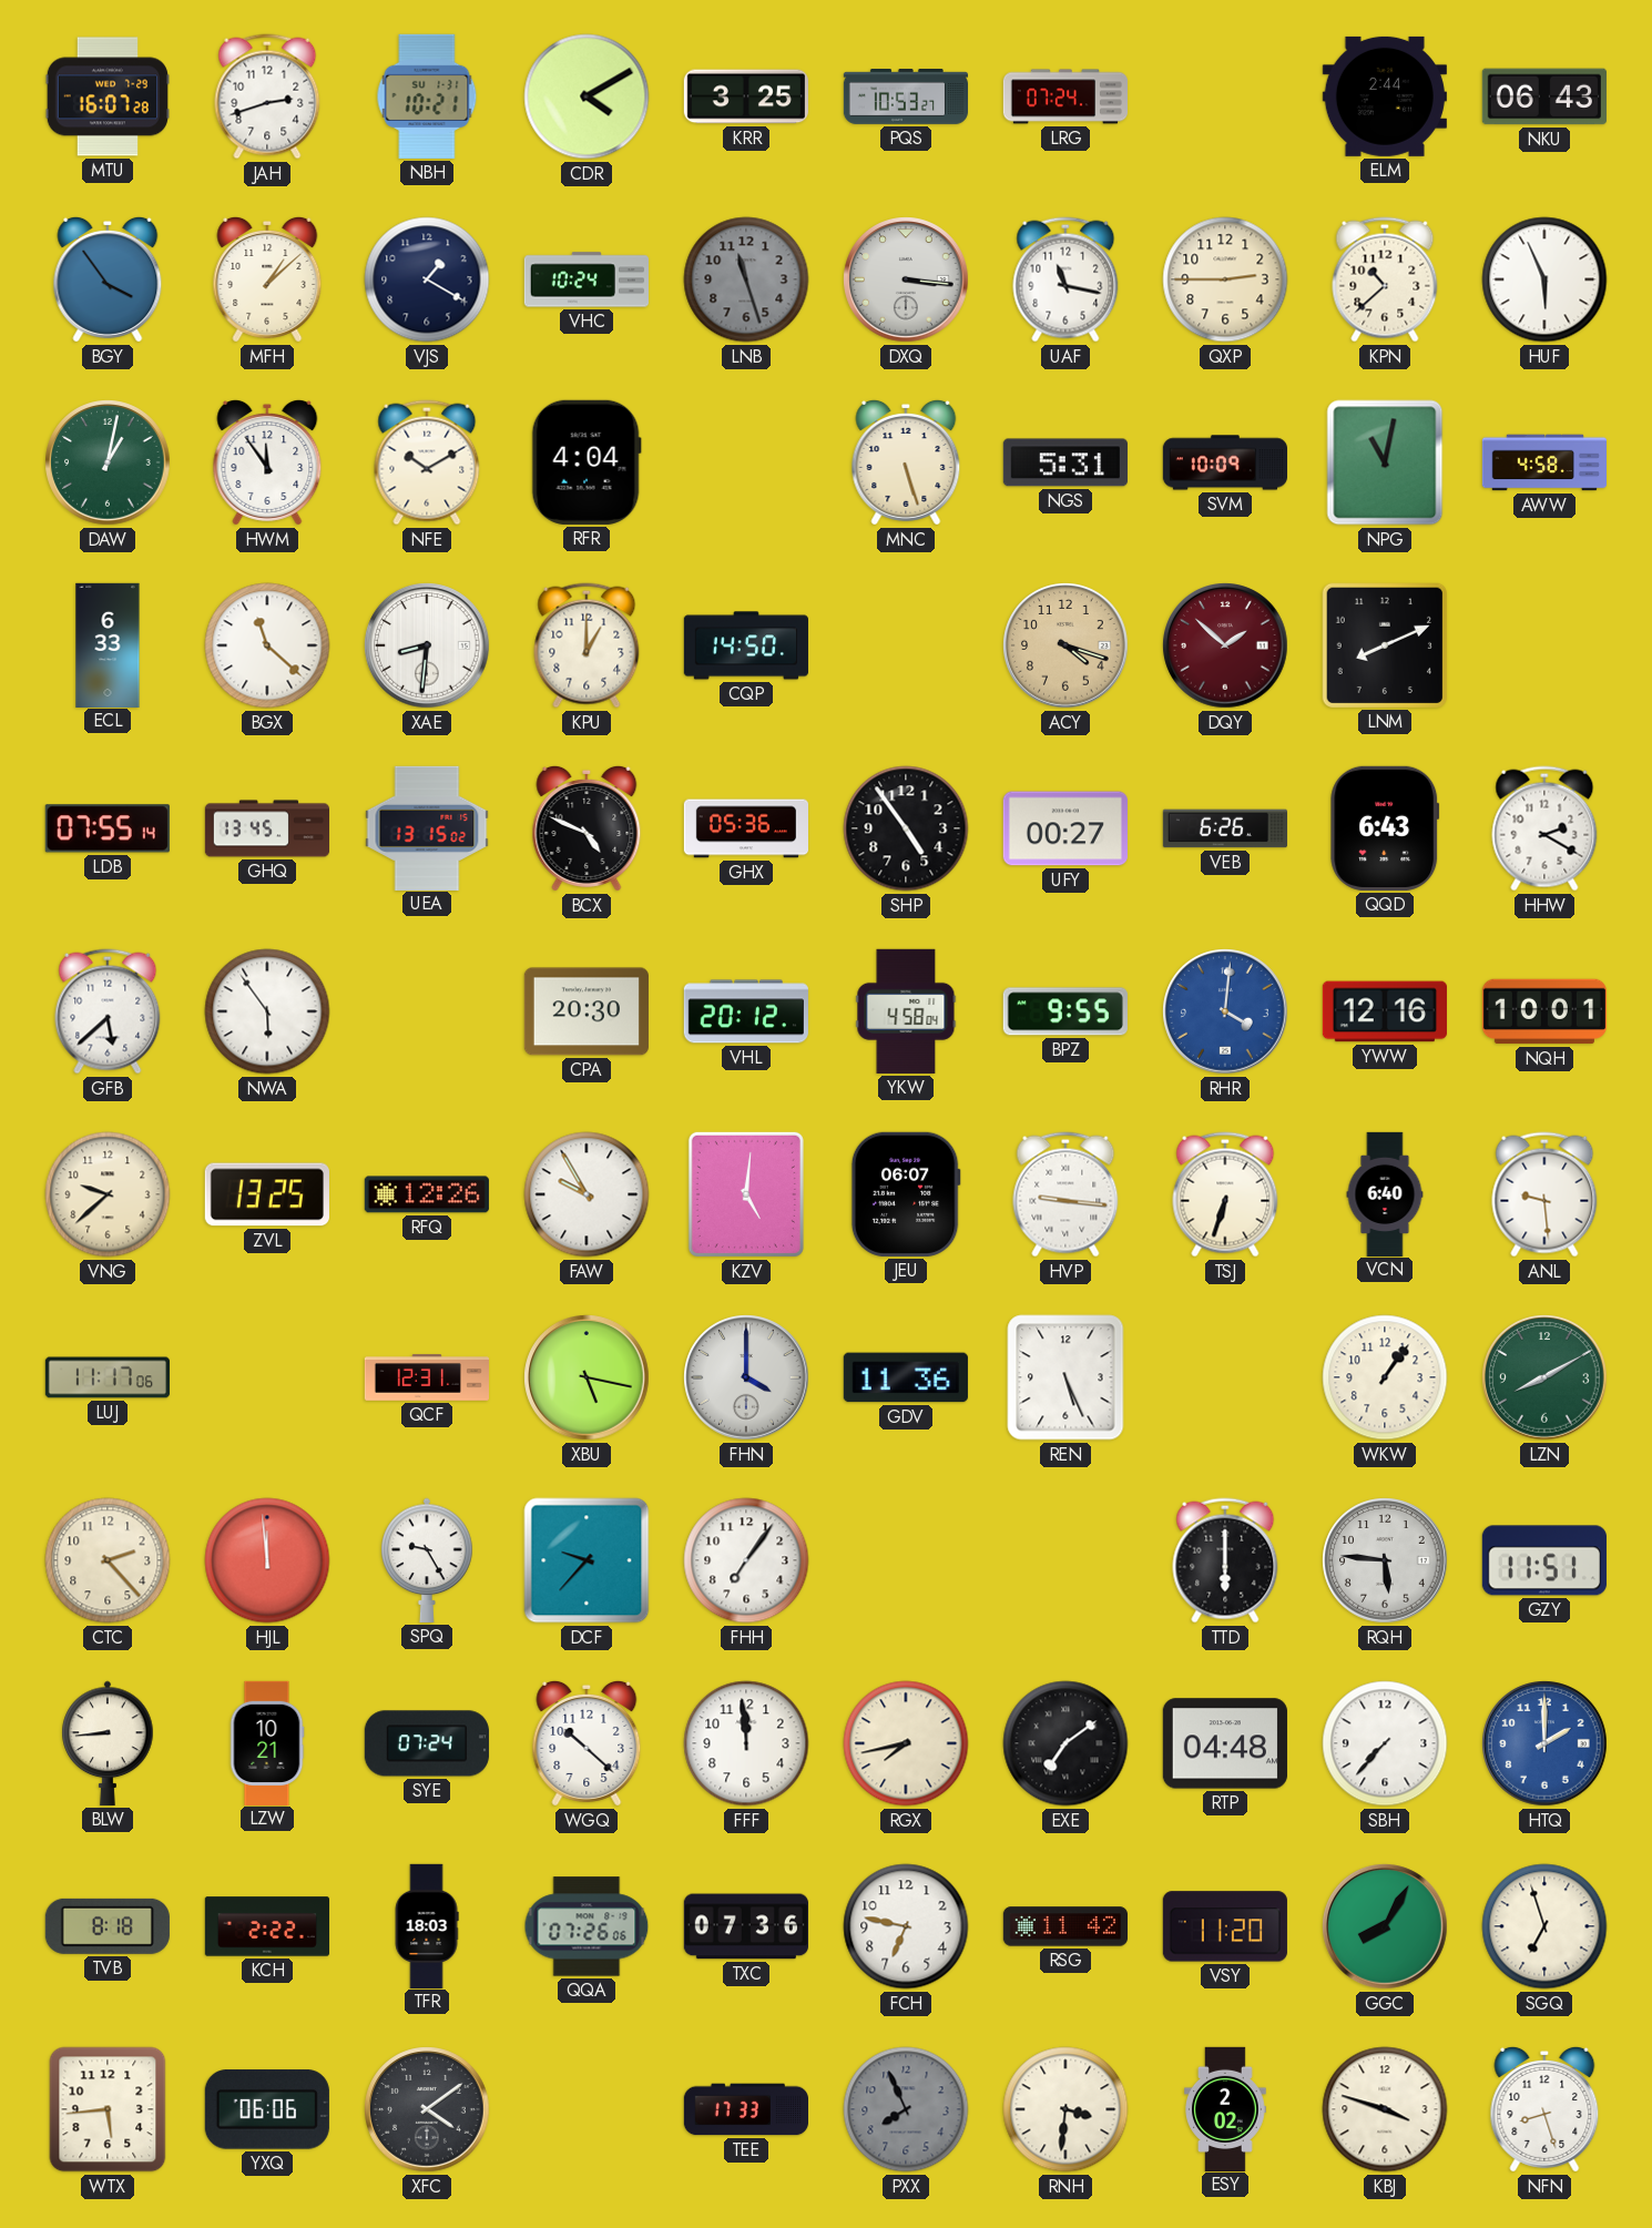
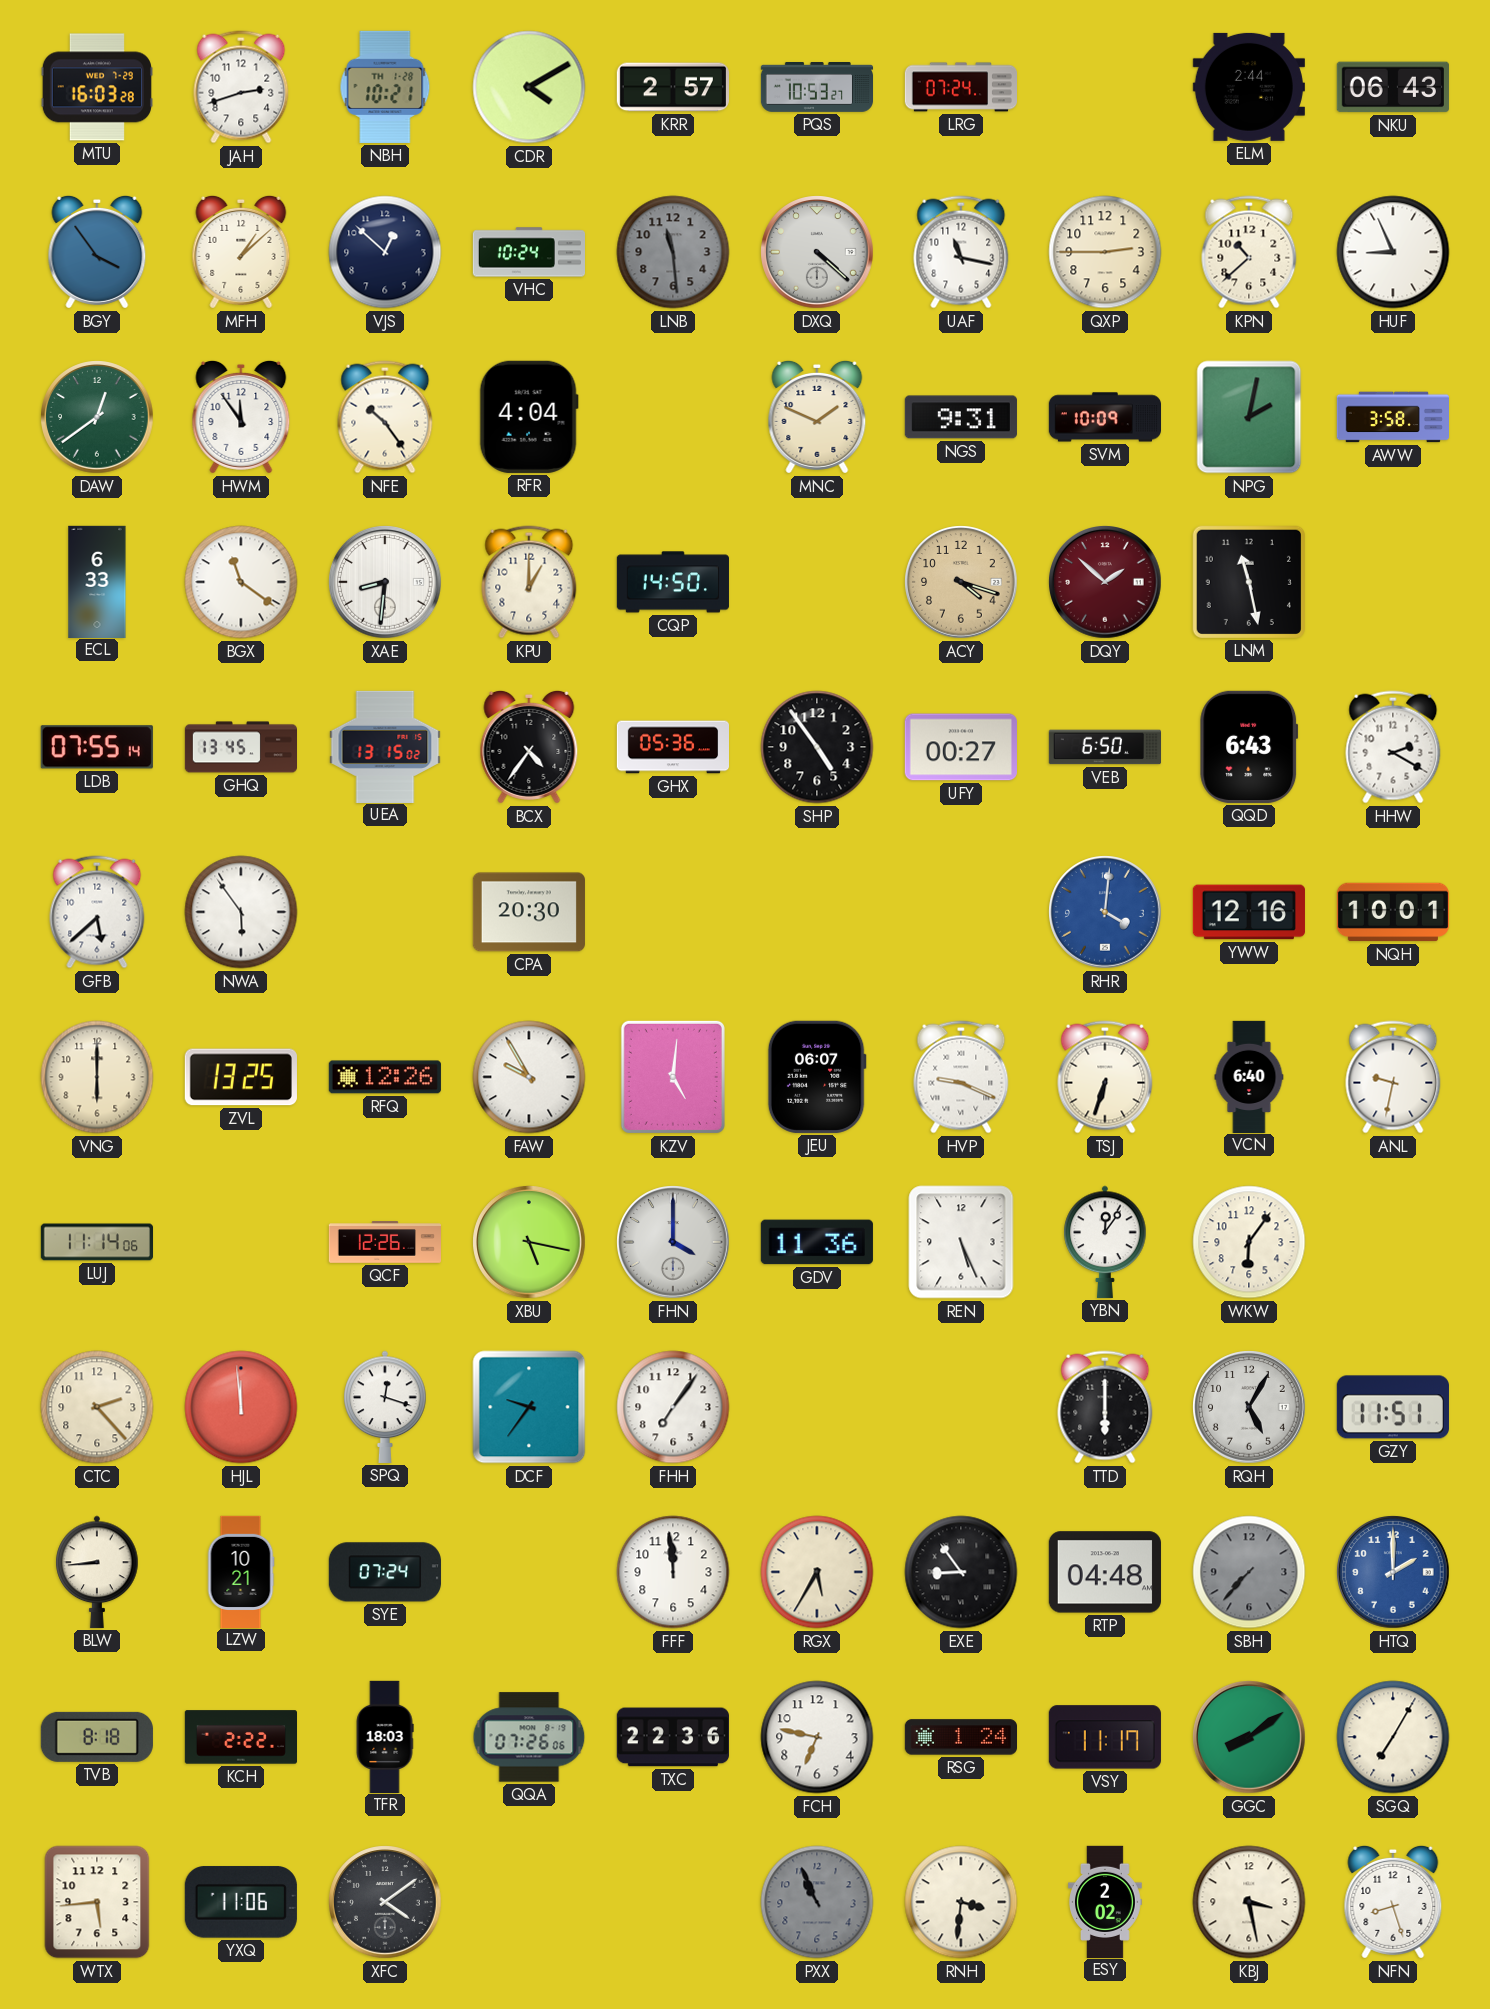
MTU: 16:07 -> 16:03 (97, 87)
NBH date: SU 1-31 -> TH 1-28 (385, 87)
KRR: 3:25 -> 2:57 (673, 87)
VJS: 1:20 -> 12:52 (385, 252)
LNB: 11:27 -> 11:29 (673, 252)
DXQ: 3:16 -> 4:22 (817, 252)
HUF: 5:56 -> 8:56 (1393, 252)
DAW: 1:02 -> 12:39 (97, 417)
NFE: 10:10 -> 10:24 (385, 417)
MNC: 5:27 -> 1:49 (817, 417)
NGS: 5:31 -> 9:31 (961, 417)
NPG: 11:02 -> 2:02 (1249, 417)
AWW: 4:58 -> 3:58 (1392, 417)
BGX: 11:22 -> 11:21 (241, 582)
LNM: 8:11 -> 11:28 (1249, 582)
BCX: 4:49 -> 4:36 (529, 747)
VEB: 6:26 -> 6:50 (1104, 747)
VHL: 20:12 -> none (746, 1011)
YKW: 4:58 -> none (906, 1011)
BPZ: 9:55 -> none (1065, 1011)
VNG: 9:38 -> 6:00 (97, 1077)
HVP: 9:16 -> 9:19 (961, 1077)
ANL: 9:29 -> 9:32 (1393, 1077)
LUJ: 11:17 -> 11:14 (96, 1242)
QCF: 12:31 -> 12:26 (384, 1242)
YBN: none -> 12:06 (1105, 1242)
WKW: 1:06 -> 6:06 (1249, 1242)
LZN: 8:10 -> none (1544, 1377)
SPQ: 9:25 -> 12:18 (385, 1407)
DCF: 9:37 -> 9:36 (529, 1407)
RQH: 5:46 -> 5:05 (1249, 1407)
WGQ: 10:22 -> none (587, 1743)
RGX: 7:43 -> 5:35 (817, 1572)
EXE: 7:09 -> 8:54 (961, 1572)
SBH dial: white -> grey (1249, 1572)
TXC: 07:36 -> 22:36 (673, 1737)
RSG: 11:42 -> 1:24 (960, 1737)
VSY: 11:20 -> 11:17 (1105, 1737)
GGC: 8:05 -> 8:09 (1249, 1737)
SGQ: 6:57 -> 7:05 (1393, 1737)
YXQ: 06:06 -> 11:06 (241, 1902)
TEE: 17:33 -> none (745, 2109)
PXX: 7:56 -> 10:56 (817, 1902)
KBJ: 3:48 -> 3:28 (1249, 1902)
